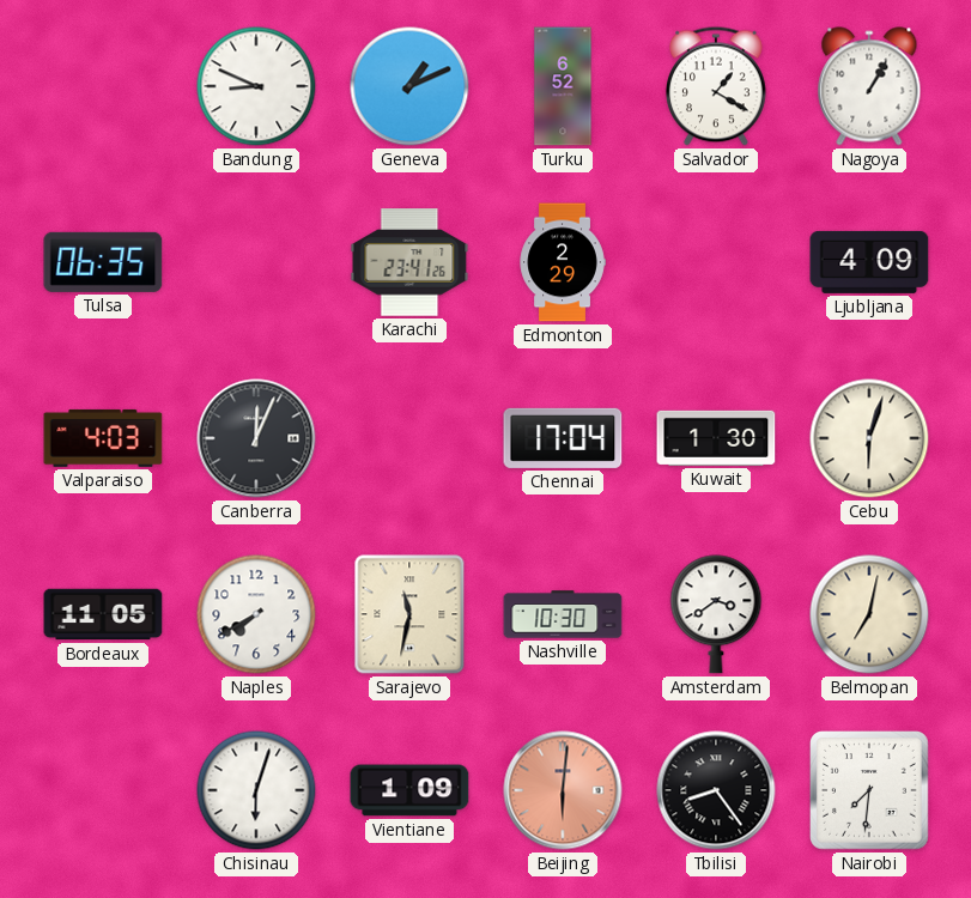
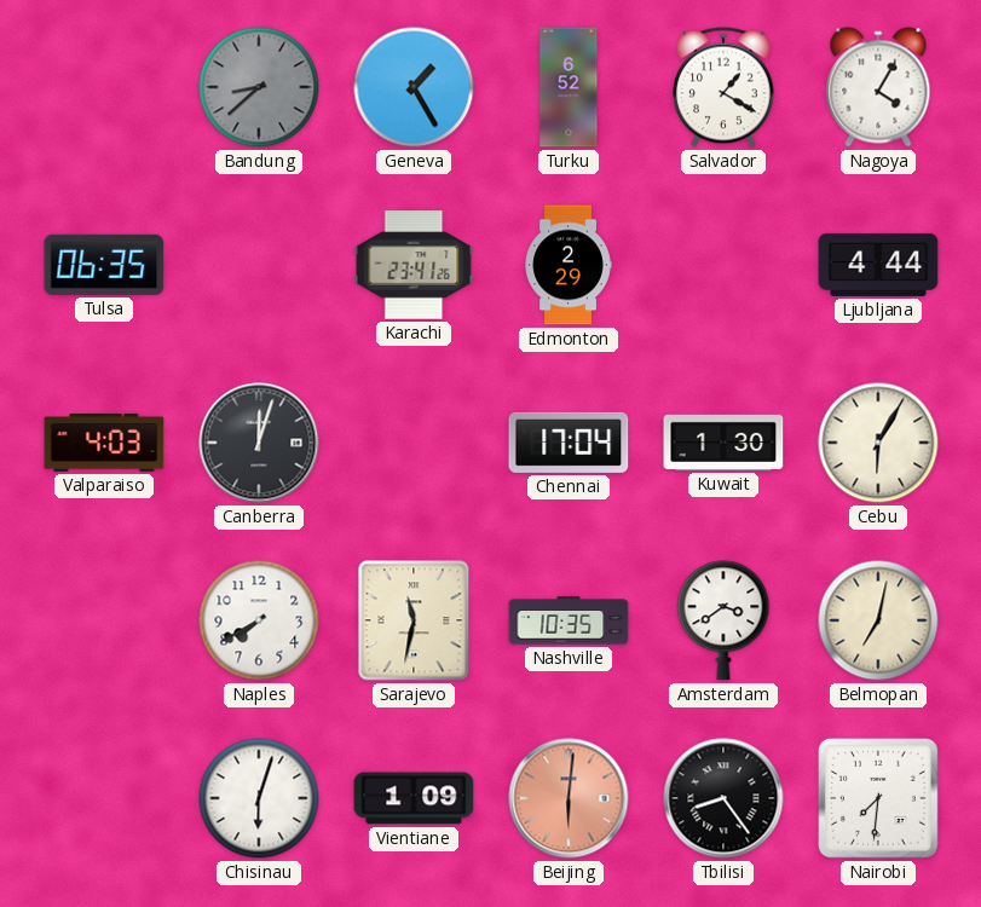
Bandung: 8:49 -> 8:38 (259, 87)
Bandung dial: white -> grey (259, 87)
Geneva: 1:11 -> 1:25 (414, 87)
Nagoya: 1:05 -> 4:05 (878, 87)
Ljubljana: 4:09 -> 4:44 (878, 265)
Canberra: 12:04 -> 12:03 (259, 443)
Cebu: 6:03 -> 6:05 (878, 443)
Bordeaux: 11:05 -> none (103, 614)
Nashville: 10:30 -> 10:35 (569, 620)
